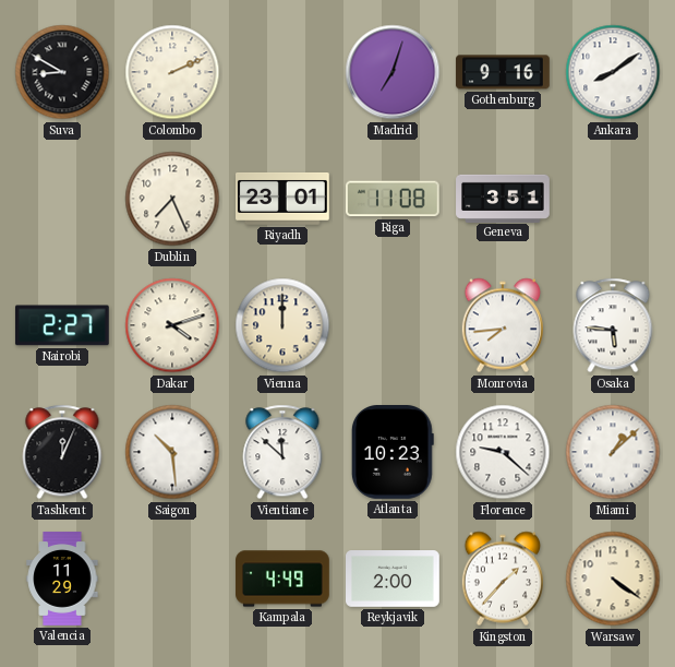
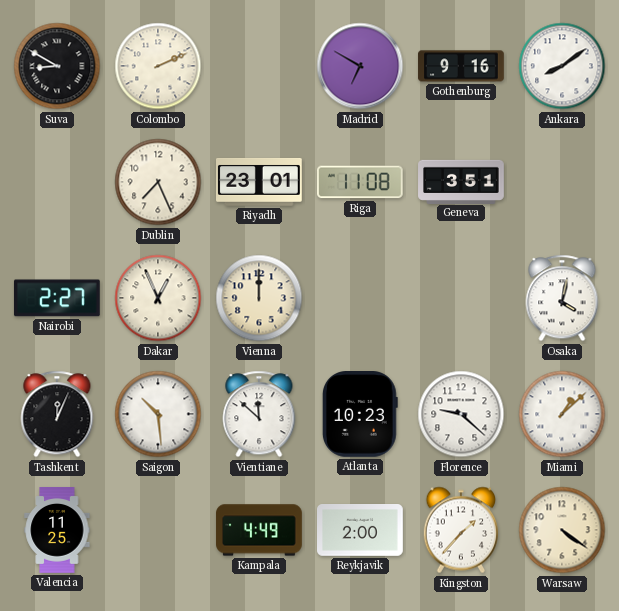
Madrid: 7:03 -> 6:50 (360, 66)
Dakar: 4:12 -> 12:56 (158, 298)
Monrovia: 7:44 -> none (502, 325)
Osaka: 5:46 -> 4:02 (562, 298)
Valencia: 11:29 -> 11:25 (57, 530)
